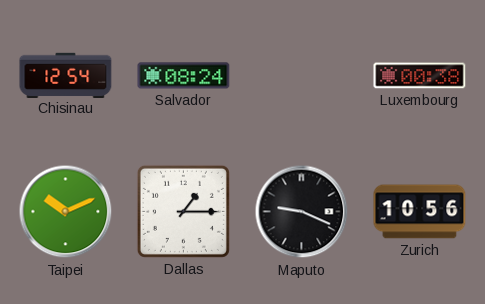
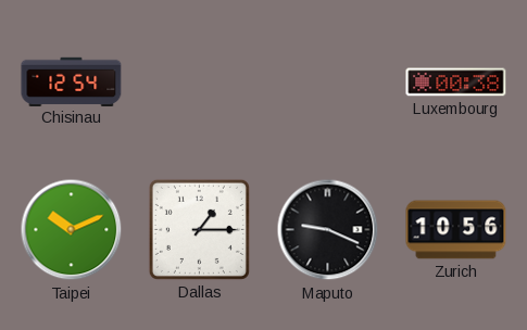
Salvador: 08:24 -> none (184, 76)
